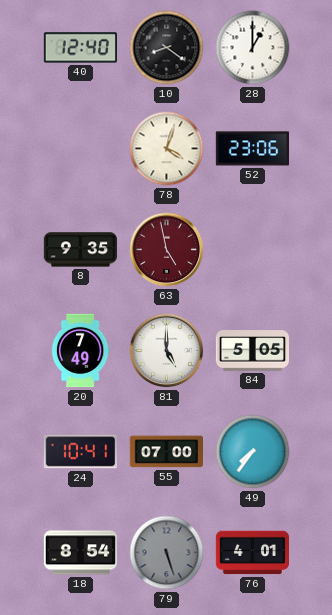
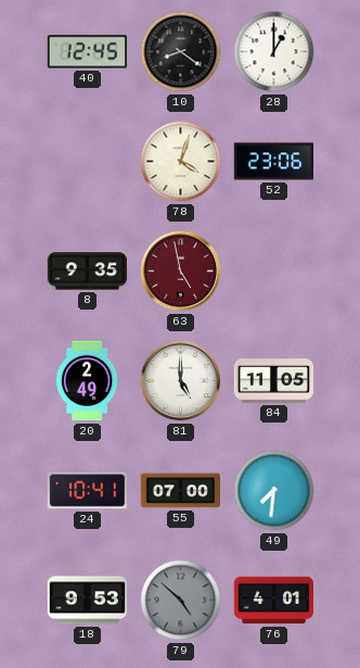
40: 12:40 -> 12:45 (87, 52)
20: 7:49 -> 2:49 (87, 381)
84: 5:05 -> 11:05 (273, 381)
49: 7:36 -> 7:31 (274, 491)
18: 8:54 -> 9:53 (88, 601)
79: 5:27 -> 4:52 (181, 601)
